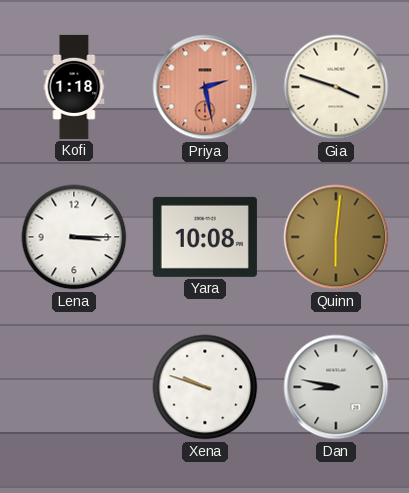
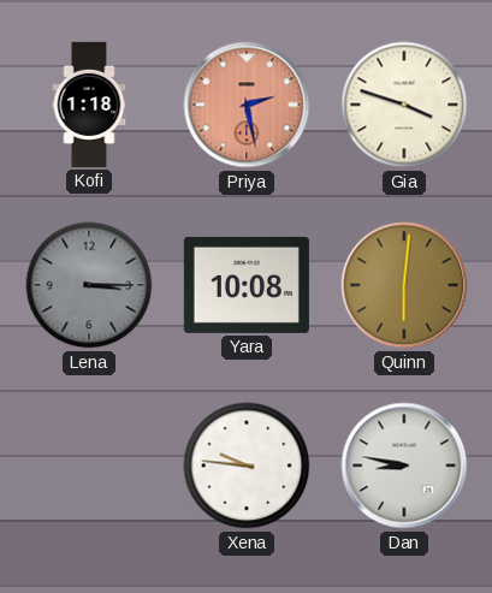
Lena dial: white -> grey (89, 285)
Xena: 9:48 -> 9:46 (247, 465)
